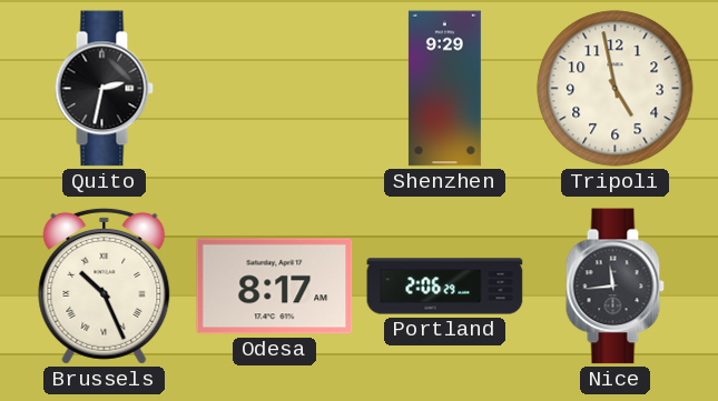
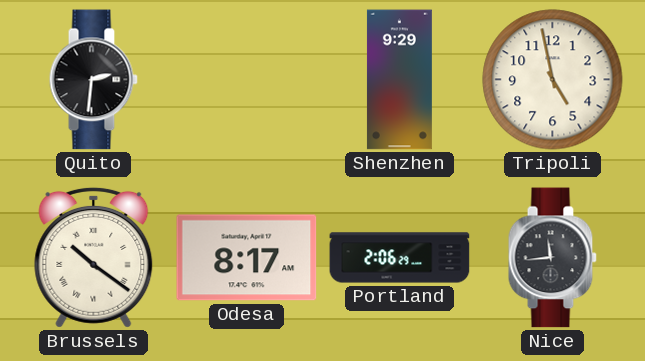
Quito: 2:32 -> 2:31 (93, 80)
Brussels: 10:26 -> 10:21 (94, 257)
